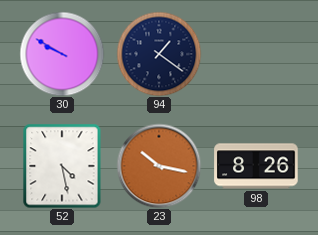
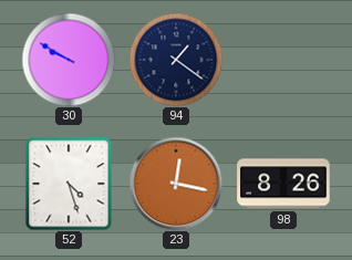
52: 4:28 -> 4:27 (69, 184)
23: 10:17 -> 12:17 (176, 184)
